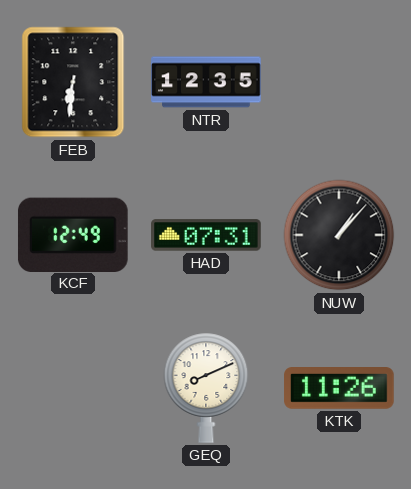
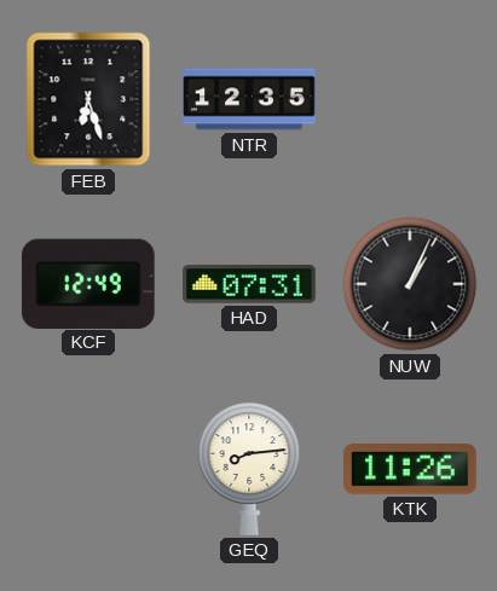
FEB: 6:31 -> 6:27 (88, 99)
NUW: 1:07 -> 1:04 (410, 284)
GEQ: 8:11 -> 8:14 (249, 469)
